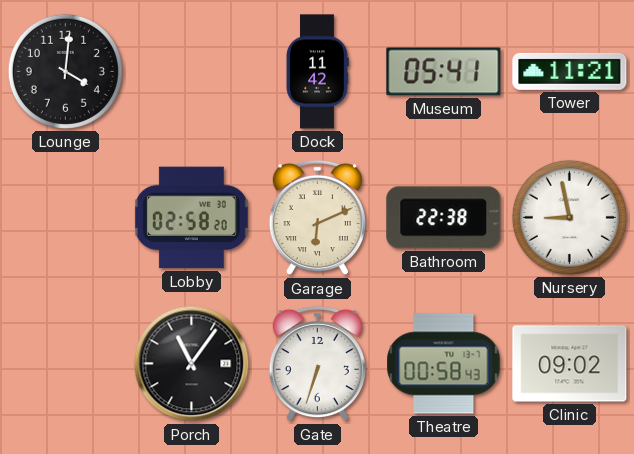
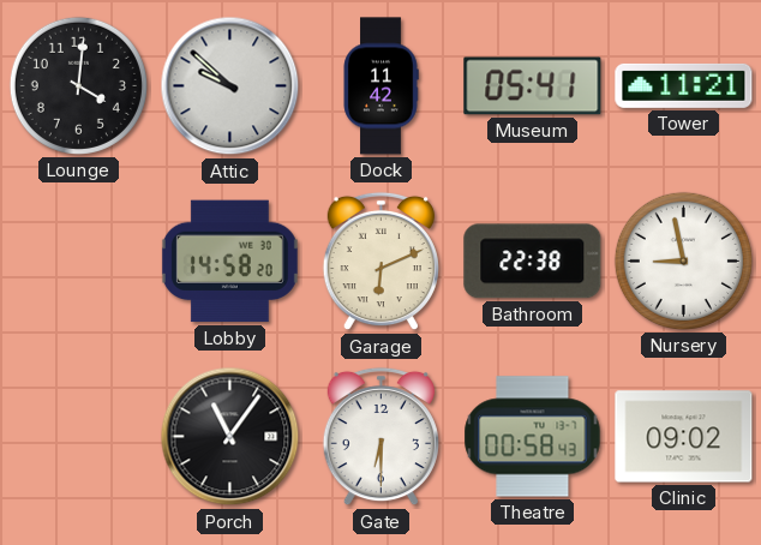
Attic: none -> 9:52 (230, 86)
Lobby: 02:58 -> 14:58 (229, 262)
Gate: 6:33 -> 6:30 (380, 437)
